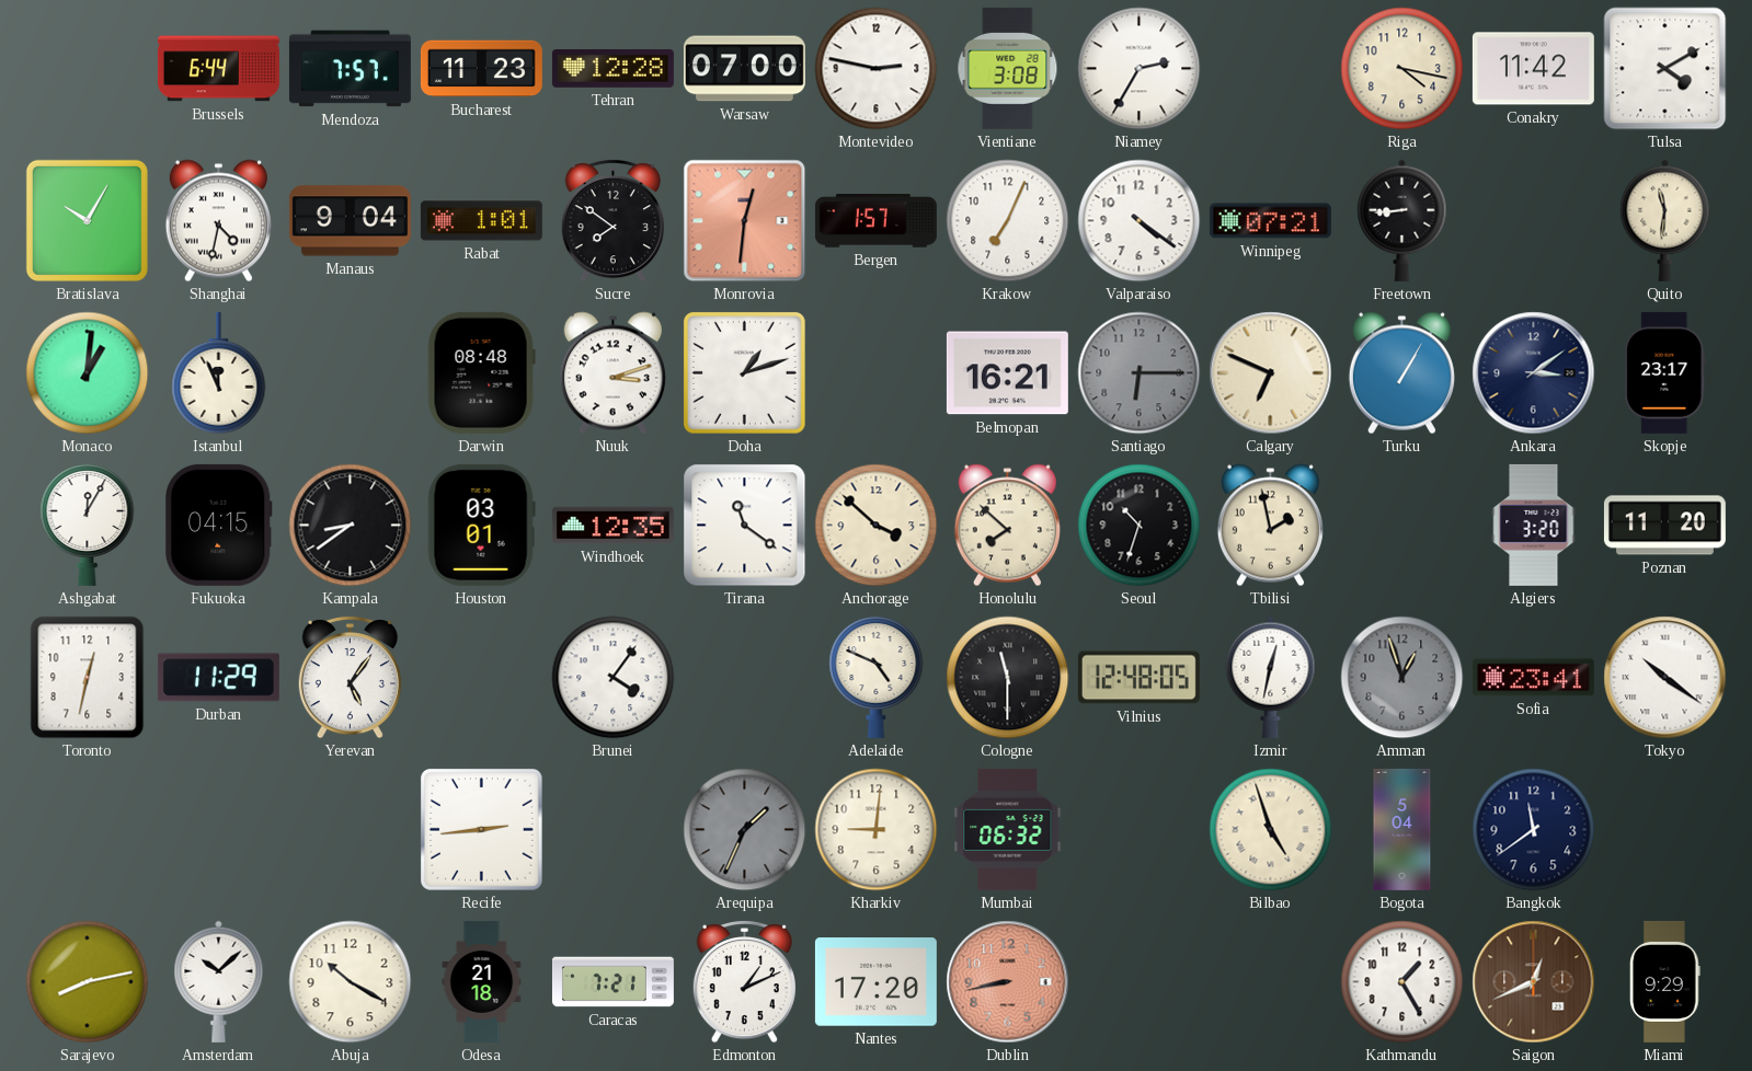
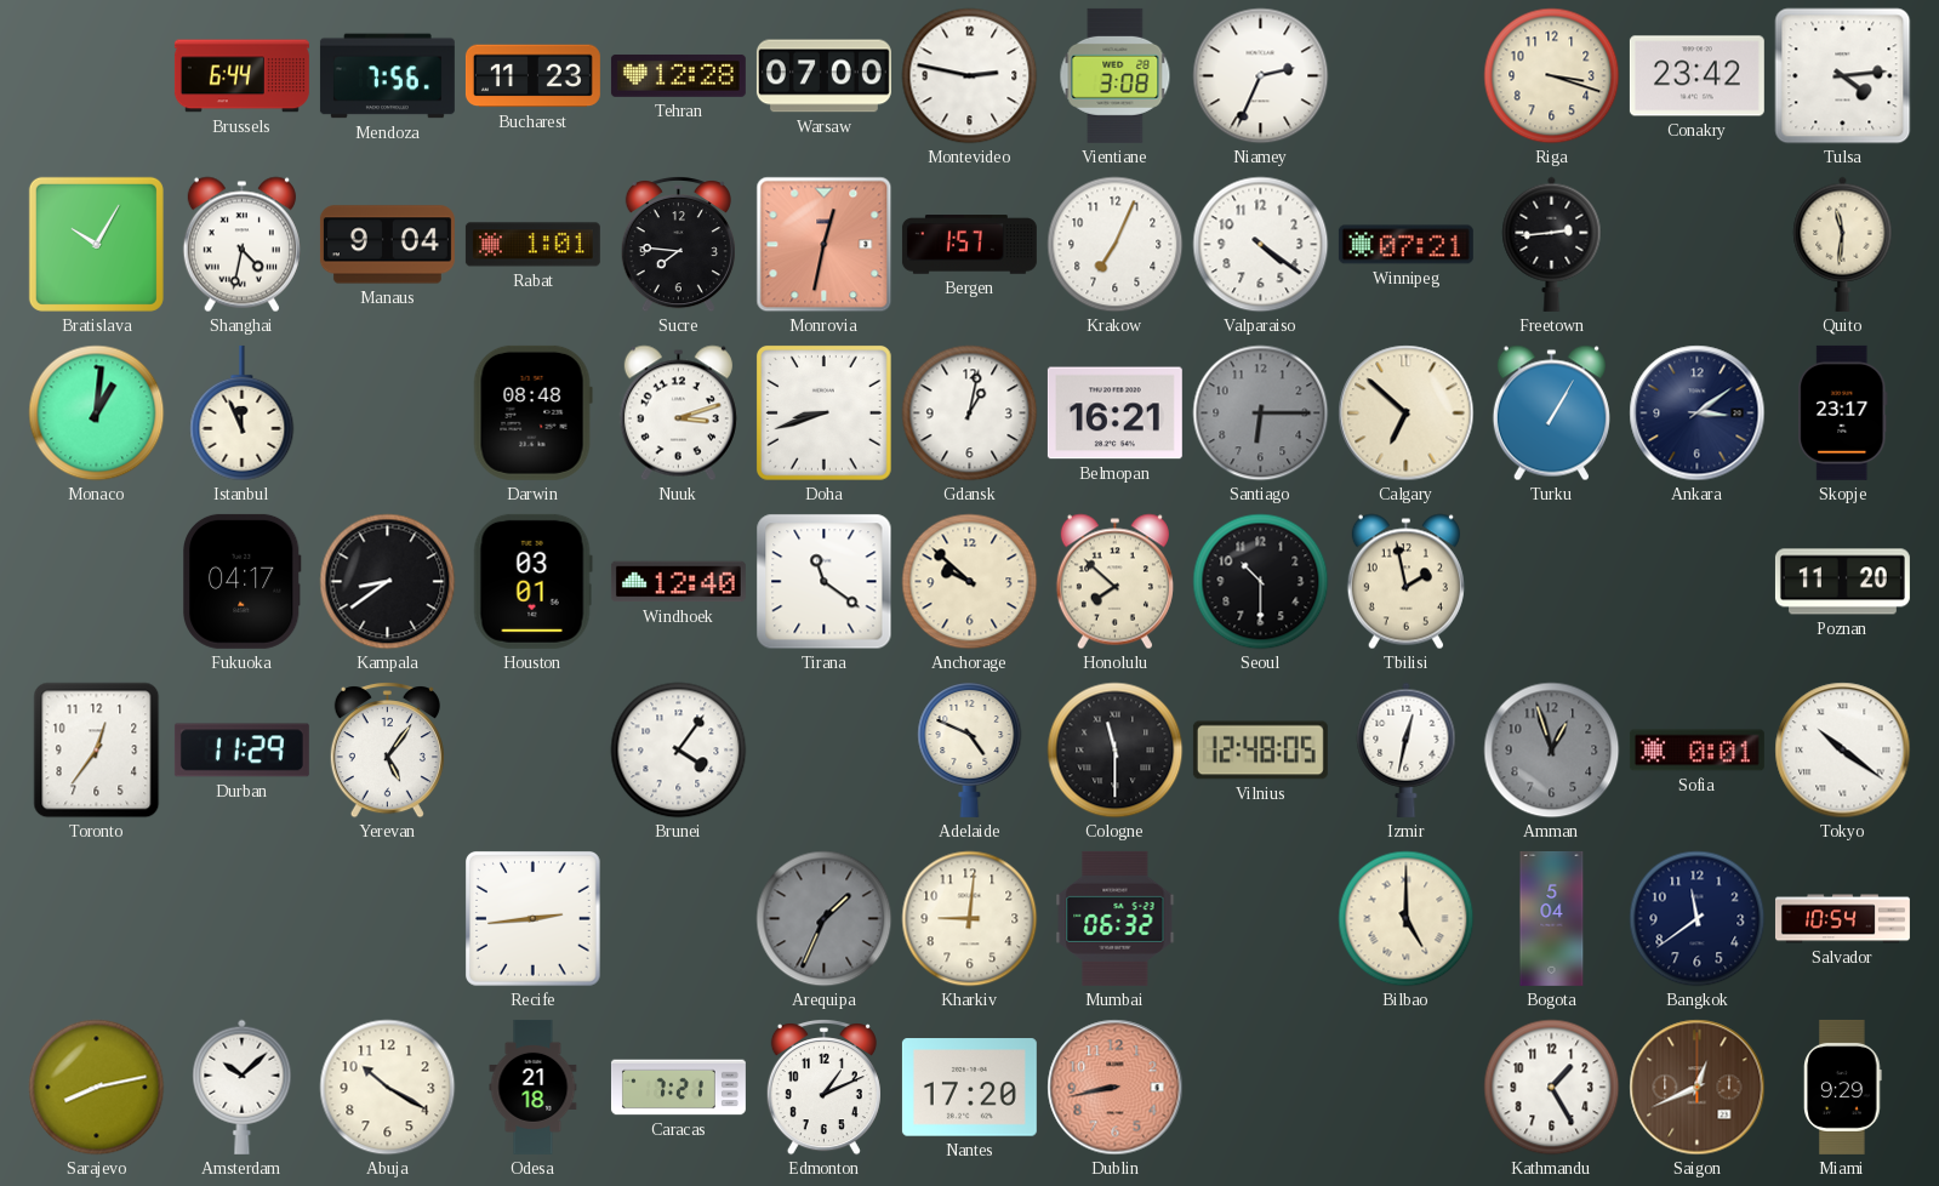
Mendoza: 7:57 -> 7:56 (387, 76)
Niamey: 2:35 -> 2:34 (1261, 76)
Riga: 4:17 -> 3:18 (1552, 76)
Conakry: 11:42 -> 23:42 (1696, 76)
Tulsa: 4:10 -> 4:14 (1843, 76)
Sucre: 7:51 -> 7:46 (678, 245)
Monrovia: 12:31 -> 12:32 (825, 245)
Freetown: 8:44 -> 2:44 (1552, 244)
Doha: 1:12 -> 8:42 (825, 414)
Gdansk: none -> 1:02 (970, 414)
Calgary: 6:49 -> 6:52 (1407, 414)
Ashgabat: 12:05 -> none (88, 525)
Fukuoka: 04:15 -> 04:17 (241, 581)
Windhoek: 12:35 -> 12:40 (678, 582)
Anchorage: 3:52 -> 9:52 (970, 582)
Seoul: 10:33 -> 10:30 (1261, 582)
Algiers: 3:20 -> none (1534, 525)
Toronto: 12:32 -> 12:36 (97, 751)
Sofia: 23:41 -> 0:01 (1696, 751)
Bilbao: 4:57 -> 5:00 (1407, 919)
Salvador: none -> 10:54 (1842, 919)
